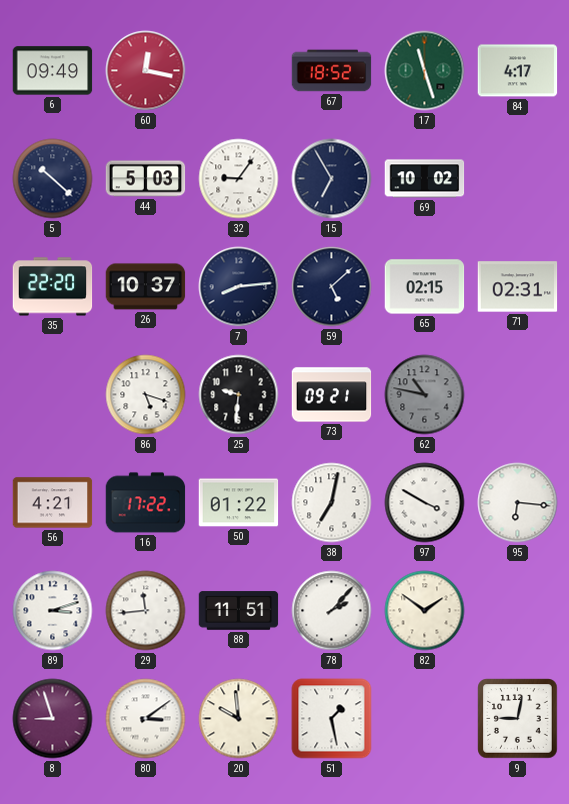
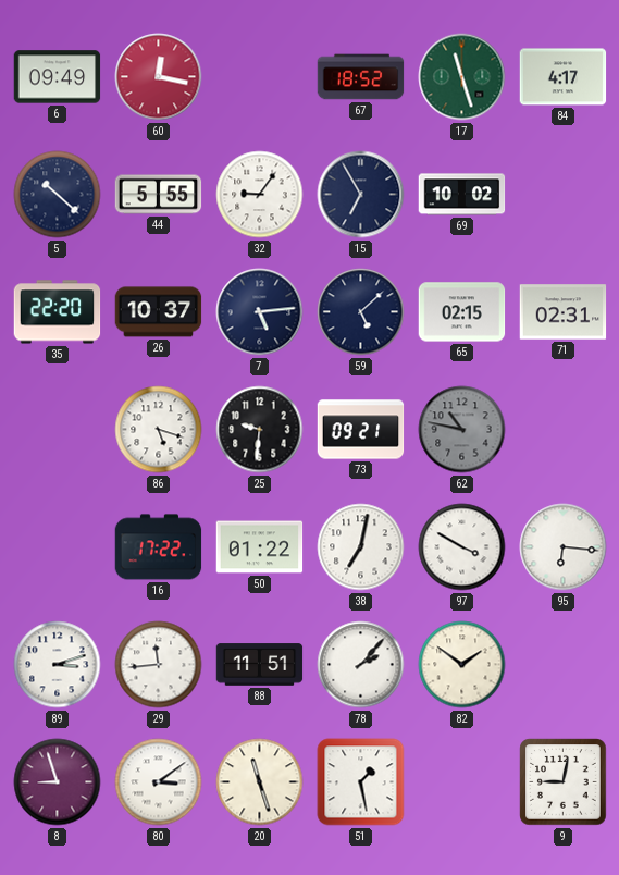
44: 5:03 -> 5:55 (159, 195)
7: 8:14 -> 5:14 (260, 312)
56: 4:21 -> none (53, 503)
20: 9:59 -> 11:27 (260, 782)
